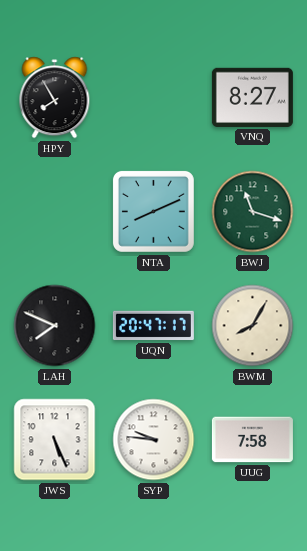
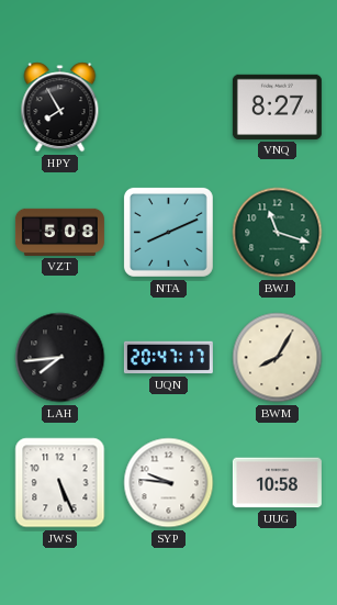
VZT: none -> 5:08 (59, 232)
LAH: 7:49 -> 7:44 (60, 358)
UUG: 7:58 -> 10:58 (277, 483)
